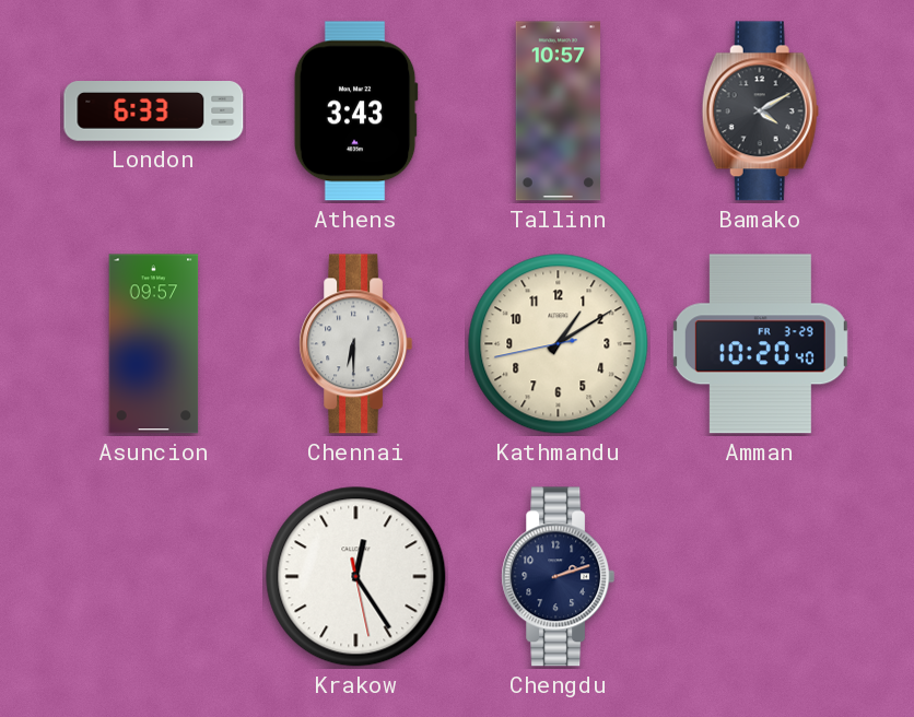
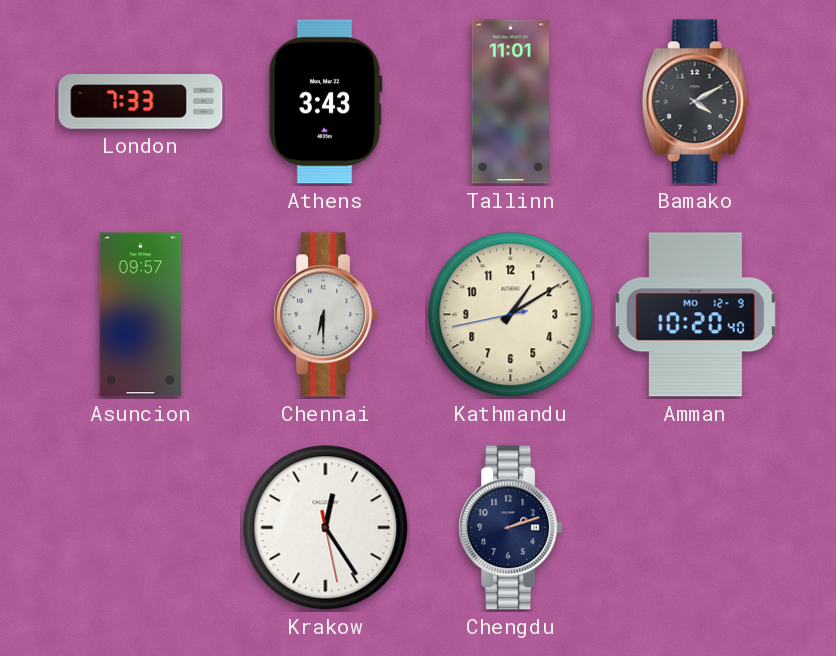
London: 6:33 -> 7:33 (141, 102)
Tallinn: 10:57 -> 11:01 (511, 102)
Amman date: FR 3-29 -> MO 12-9 (695, 315)
